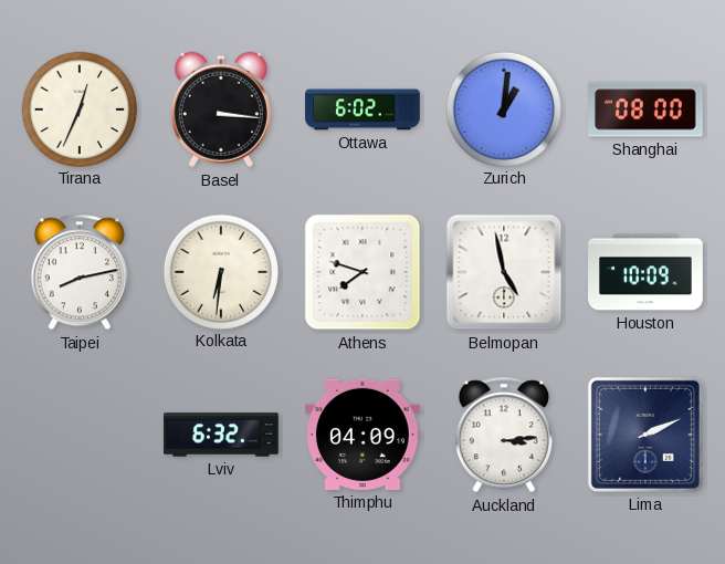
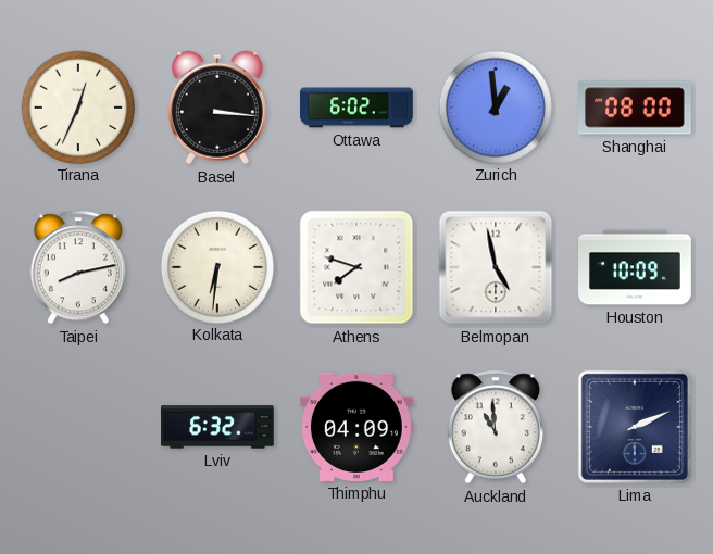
Zurich: 1:01 -> 12:59 (495, 106)
Auckland: 3:14 -> 10:59 (496, 427)
